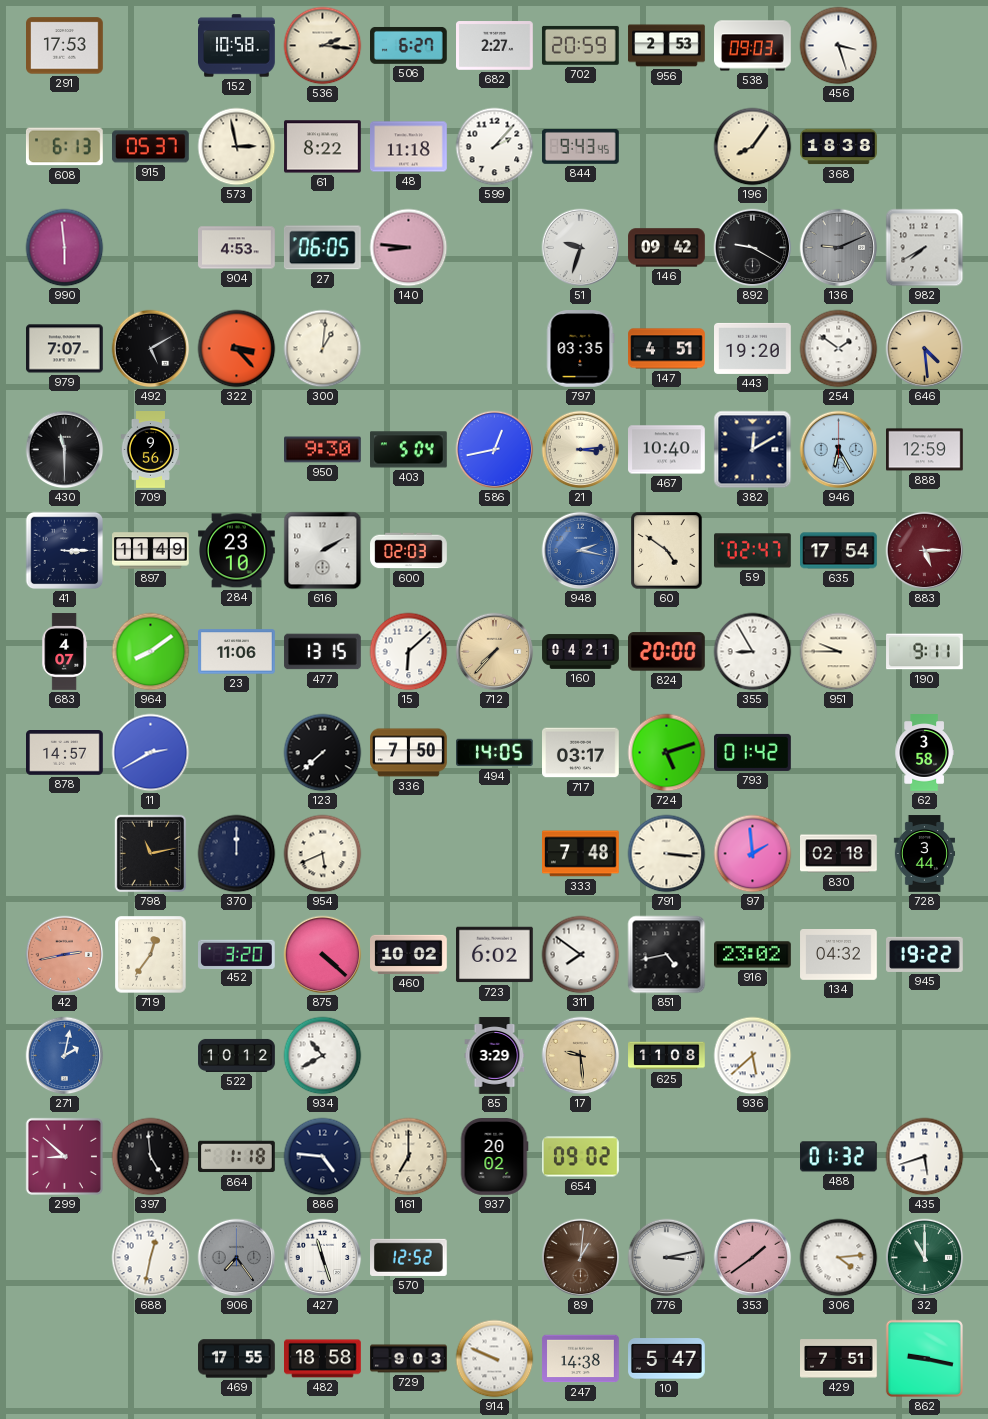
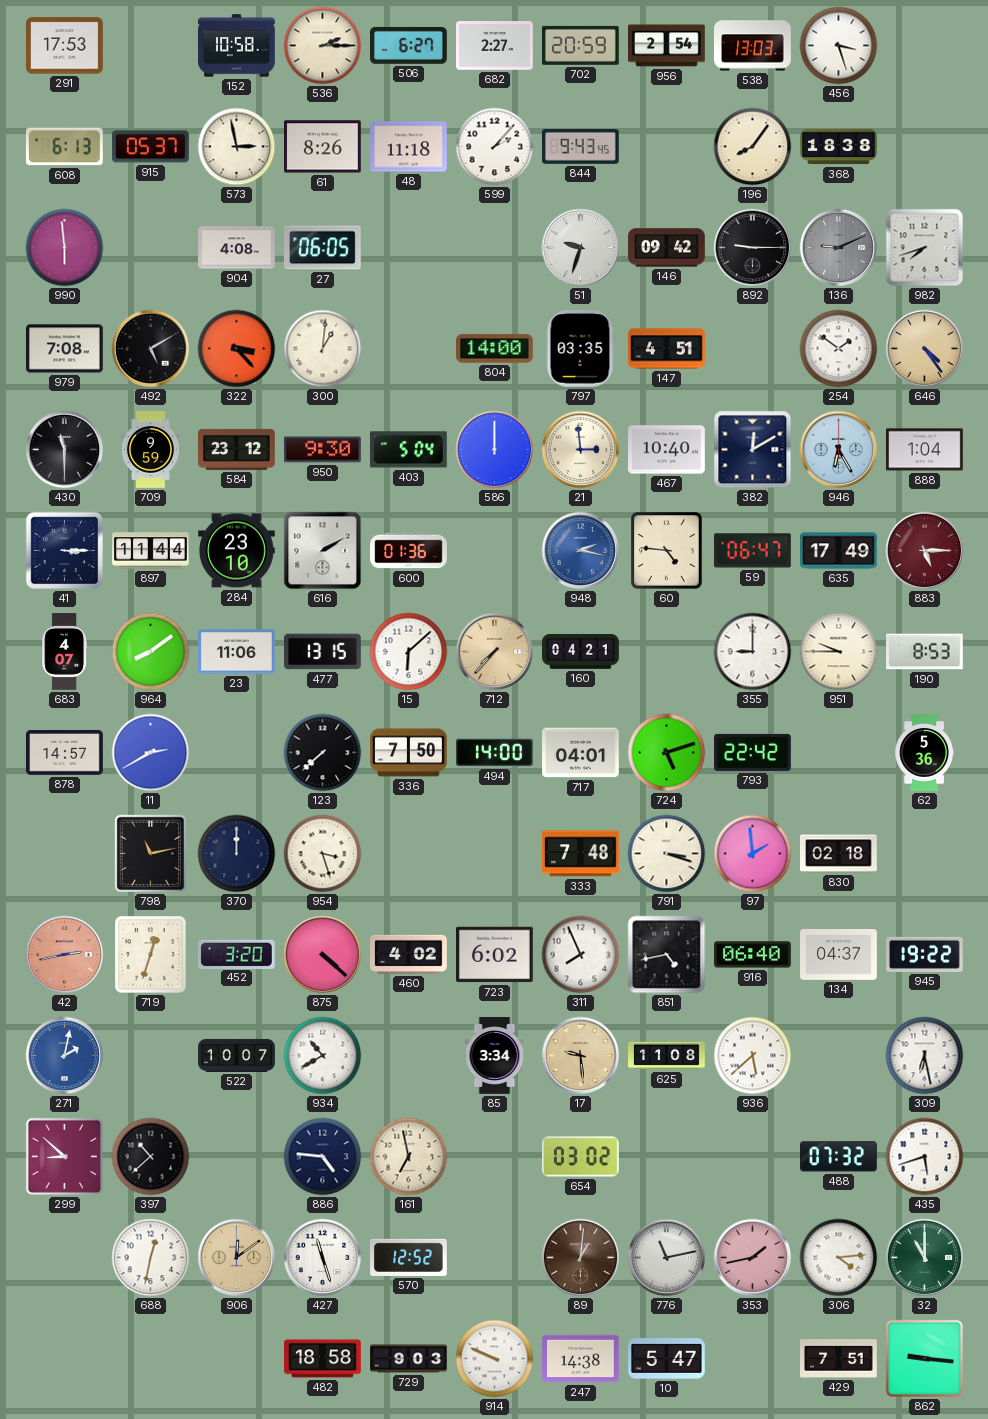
536: 2:16 -> 2:15 (323, 46)
956: 2:53 -> 2:54 (667, 46)
538: 09:03 -> 13:03 (753, 46)
61: 8:22 -> 8:26 (323, 147)
904: 4:53 -> 4:08 (237, 248)
140: 8:46 -> none (409, 248)
892: 9:20 -> 9:15 (753, 248)
982: 7:40 -> 7:42 (925, 248)
979: 7:07 -> 7:08 (65, 349)
804: none -> 14:00 (495, 349)
443: 19:20 -> none (753, 348)
646: 4:29 -> 4:24 (925, 349)
709: 9:56 -> 9:59 (151, 450)
584: none -> 23:12 (237, 449)
586: 12:43 -> 12:00 (495, 450)
21: 3:14 -> 2:59 (581, 450)
888: 12:59 -> 1:04 (925, 450)
897: 11:49 -> 11:44 (151, 551)
600: 02:03 -> 01:36 (409, 551)
60: 4:51 -> 4:46 (667, 551)
59: 02:47 -> 06:47 (753, 551)
635: 17:54 -> 17:49 (839, 551)
824: 20:00 -> none (667, 652)
355: 8:55 -> 9:00 (753, 652)
190: 9:11 -> 8:53 (925, 652)
494: 14:05 -> 14:00 (495, 753)
717: 03:17 -> 04:01 (581, 753)
793: 01:42 -> 22:42 (753, 752)
62: 3:58 -> 5:36 (924, 753)
954: 5:41 -> 3:27 (323, 854)
791: 3:16 -> 3:18 (667, 854)
728: 3:44 -> none (924, 854)
719: 12:36 -> 12:33 (151, 955)
460: 10:02 -> 4:02 (409, 954)
311: 7:51 -> 7:56 (581, 955)
916: 23:02 -> 06:40 (753, 955)
134: 04:32 -> 04:37 (839, 955)
522: 10:12 -> 10:07 (237, 1055)
85: 3:29 -> 3:34 (495, 1056)
309: none -> 6:28 (925, 1056)
397: 4:59 -> 10:38 (151, 1157)
864: 1:18 -> none (237, 1157)
161: 7:00 -> 6:58 (409, 1157)
937: 20:02 -> none (494, 1157)
654: 09:02 -> 03:02 (581, 1157)
488: 01:32 -> 07:32 (839, 1157)
906: 7:24 -> 12:09 (237, 1258)
906 dial: grey -> champagne (237, 1258)
776: 3:13 -> 11:13 (667, 1258)
353: 1:39 -> 1:43 (753, 1258)
469: 17:55 -> none (237, 1359)
862: 9:17 -> 9:16 (924, 1358)
